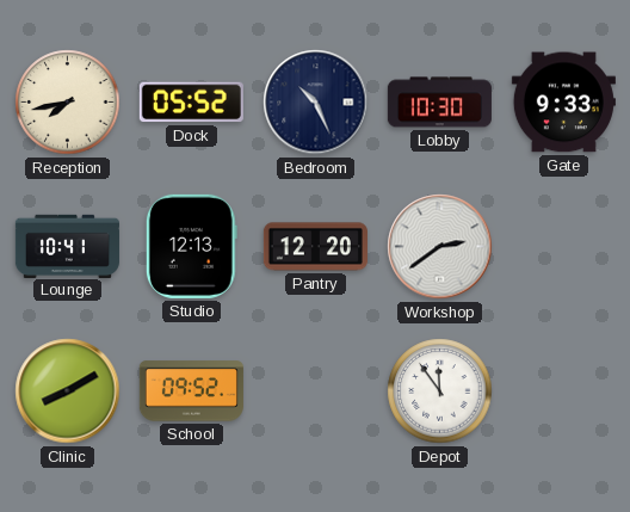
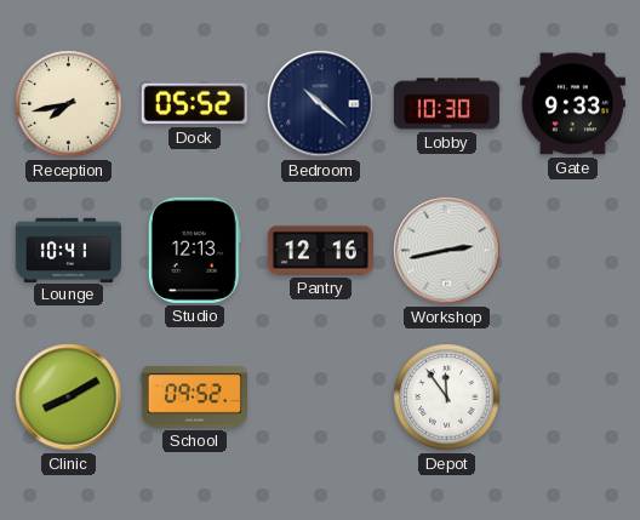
Bedroom: 10:26 -> 10:22 (321, 104)
Pantry: 12:20 -> 12:16 (320, 251)
Workshop: 2:39 -> 2:43 (447, 251)
